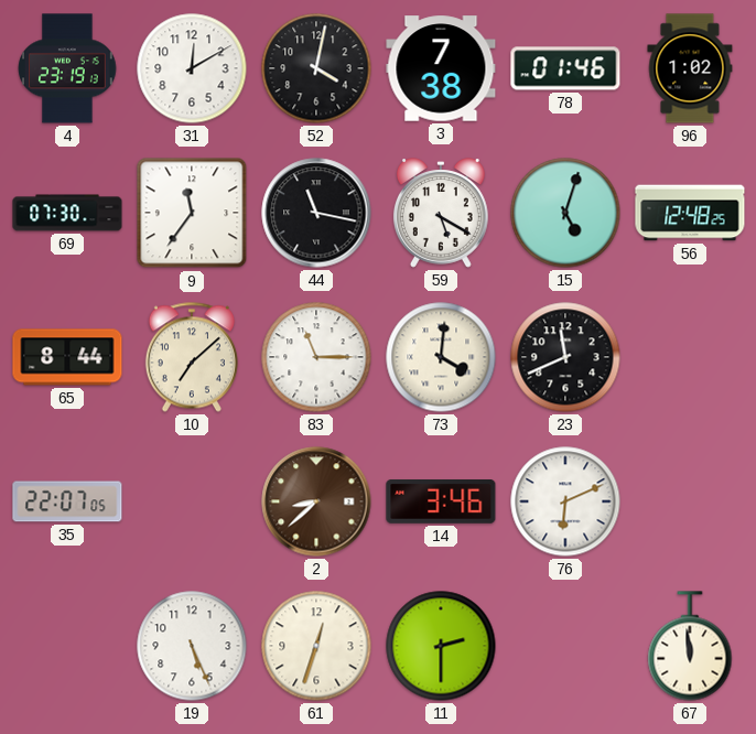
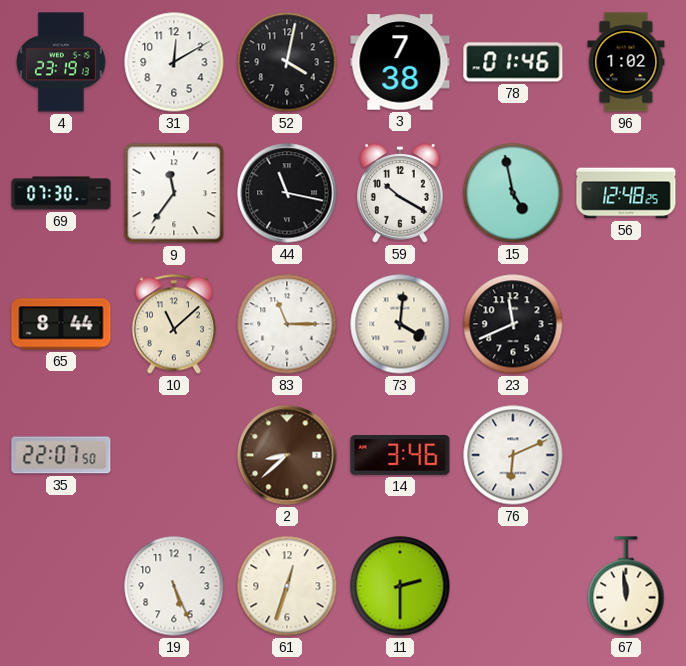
59: 5:20 -> 10:20 (400, 193)
15: 5:03 -> 4:58 (513, 193)
10: 7:08 -> 11:08 (174, 324)
35: 22:07:05 -> 22:07:50 (61, 455)
